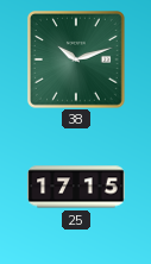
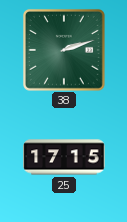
38: 10:12 -> 2:12 (64, 50)
